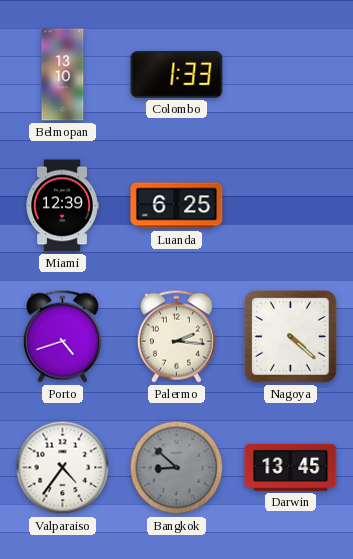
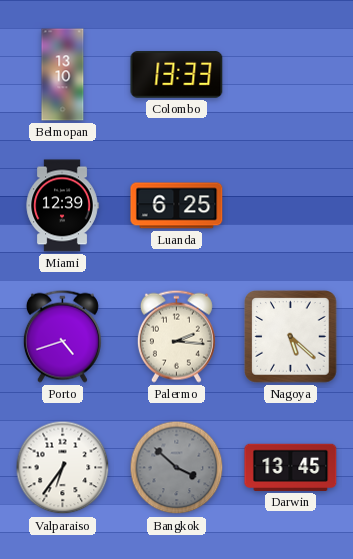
Colombo: 1:33 -> 13:33 (177, 75)
Nagoya: 4:22 -> 5:22 (291, 337)
Valparaiso: 4:36 -> 6:36 (63, 468)
Bangkok: 8:52 -> 3:52 (177, 468)
